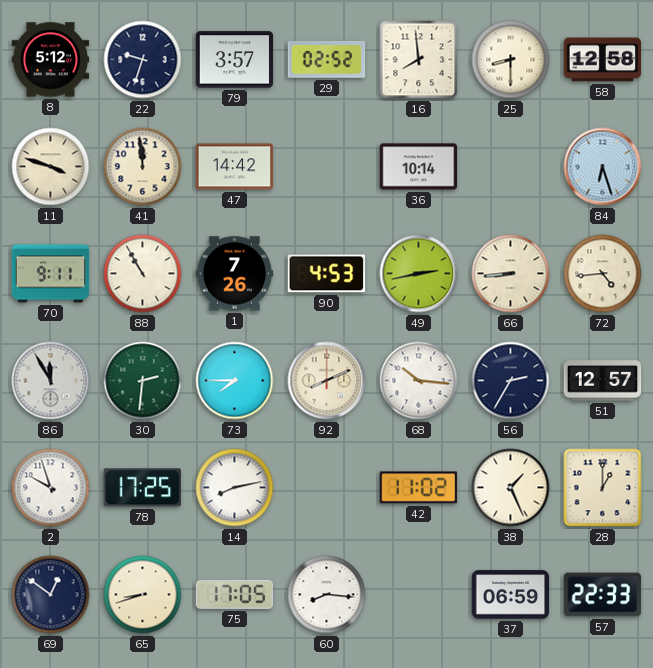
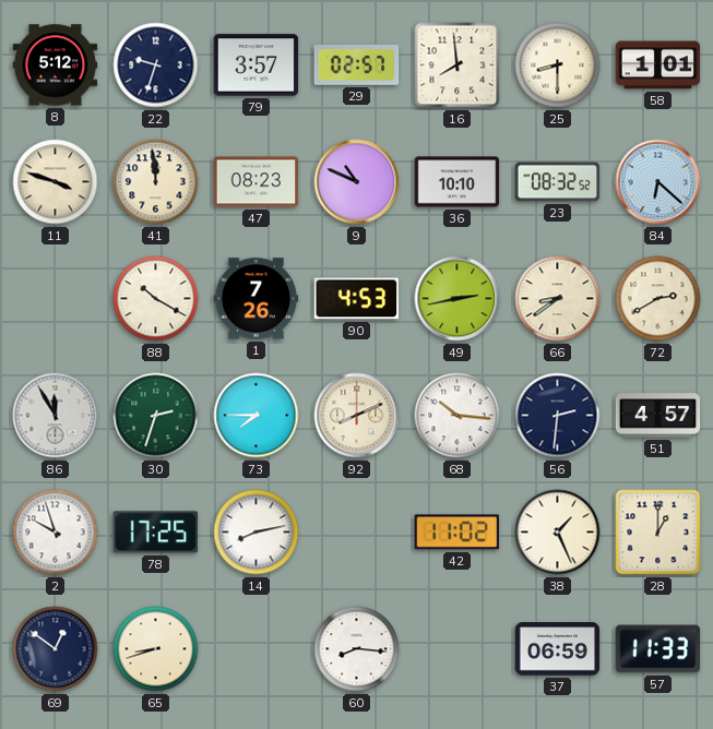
29: 02:52 -> 02:57 (357, 65)
58: 12:58 -> 1:01 (658, 65)
47: 14:42 -> 08:23 (257, 182)
9: none -> 10:49 (357, 182)
36: 10:14 -> 10:10 (457, 182)
23: none -> 08:32 (558, 182)
84: 6:27 -> 6:22 (658, 182)
70: 9:11 -> none (51, 274)
88: 10:55 -> 10:20 (156, 299)
66: 8:44 -> 8:39 (558, 299)
72: 4:44 -> 2:40 (658, 299)
30: 2:31 -> 2:33 (156, 416)
56: 2:35 -> 2:31 (558, 416)
51: 12:57 -> 4:57 (658, 416)
75: 17:05 -> none (235, 594)
57: 22:33 -> 11:33 (658, 649)
